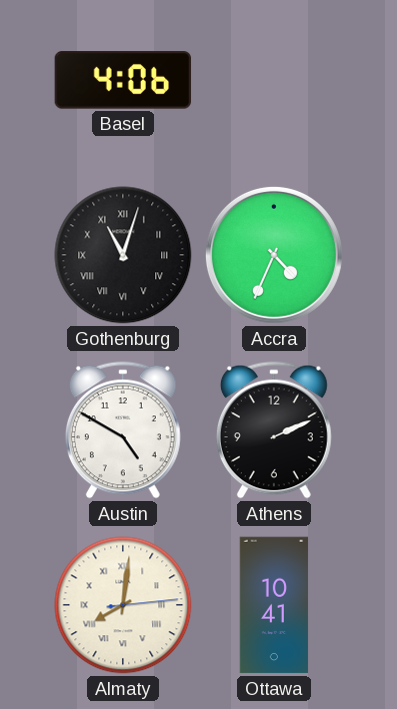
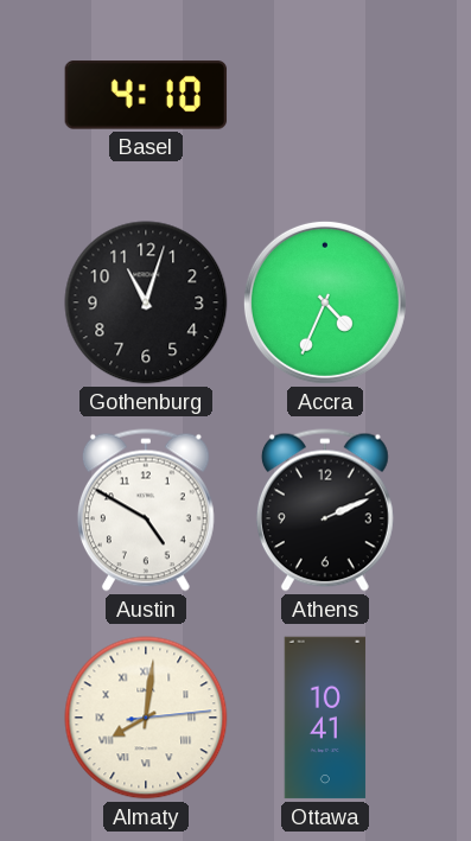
Basel: 4:06 -> 4:10 (146, 95)
Gothenburg numerals: Roman -> Arabic (146, 302)
